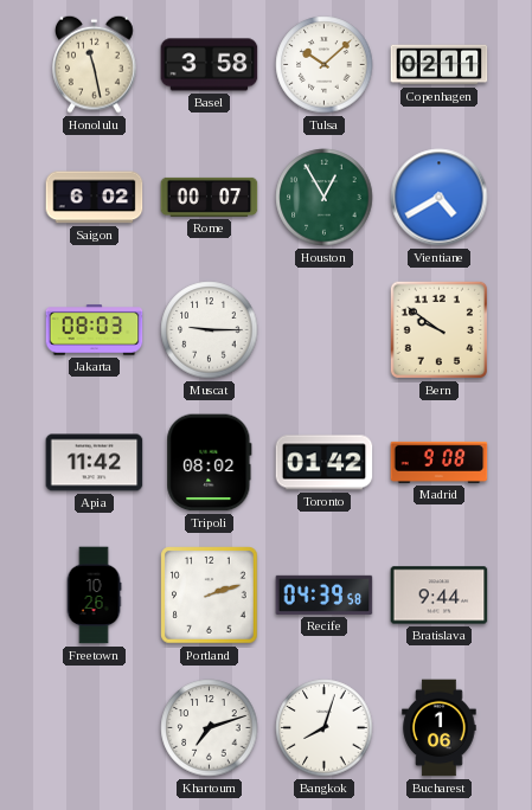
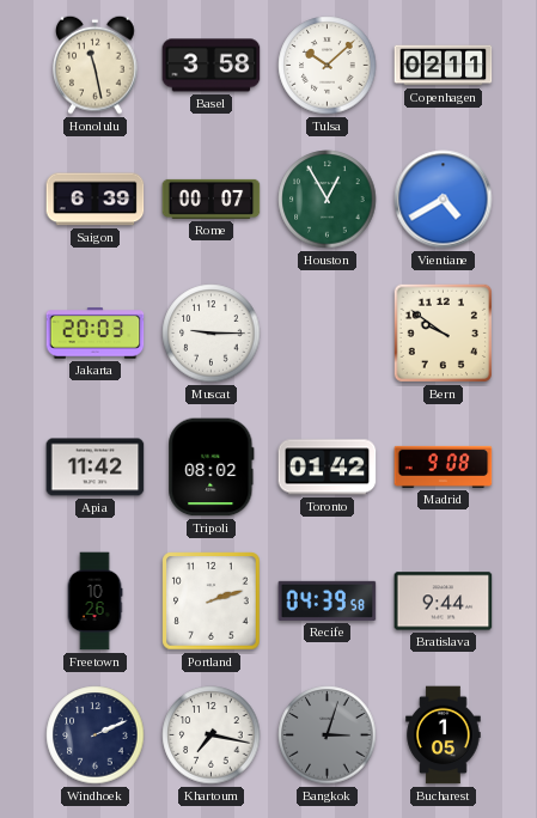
Saigon: 6:02 -> 6:39 (96, 200)
Jakarta: 08:03 -> 20:03 (96, 334)
Windhoek: none -> 2:11 (96, 735)
Khartoum: 7:12 -> 7:17 (212, 735)
Bangkok: 8:03 -> 3:03 (328, 735)
Bangkok dial: white -> grey (328, 735)
Bucharest: 1:06 -> 1:05 (444, 735)
